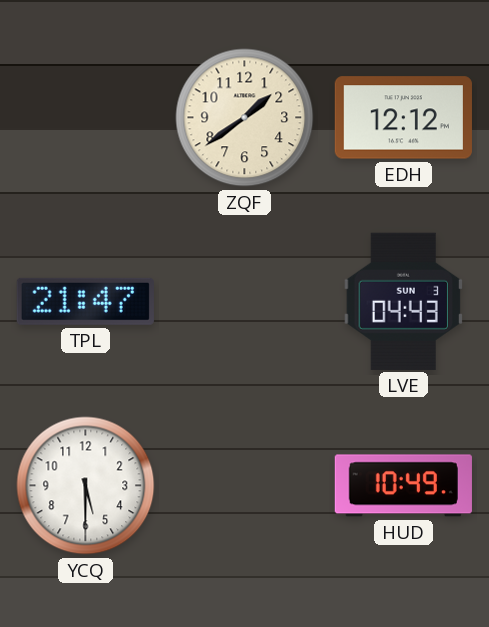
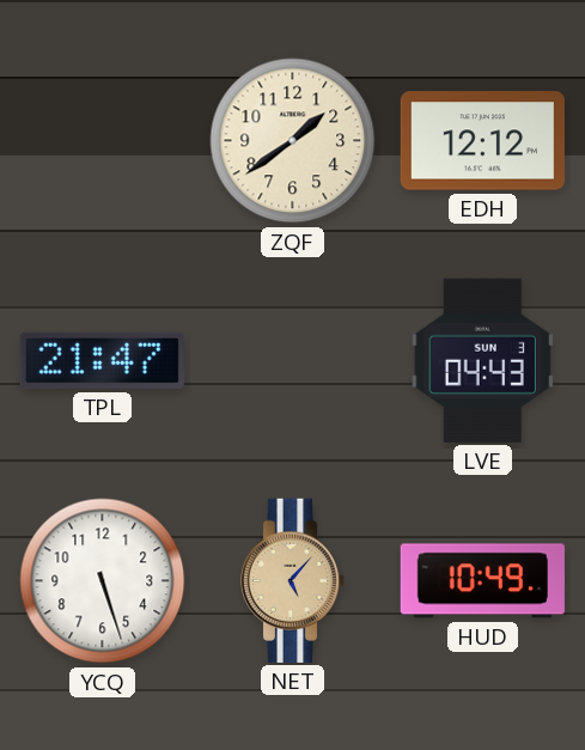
YCQ: 5:30 -> 5:27 (103, 581)
NET: none -> 5:07 (293, 580)
